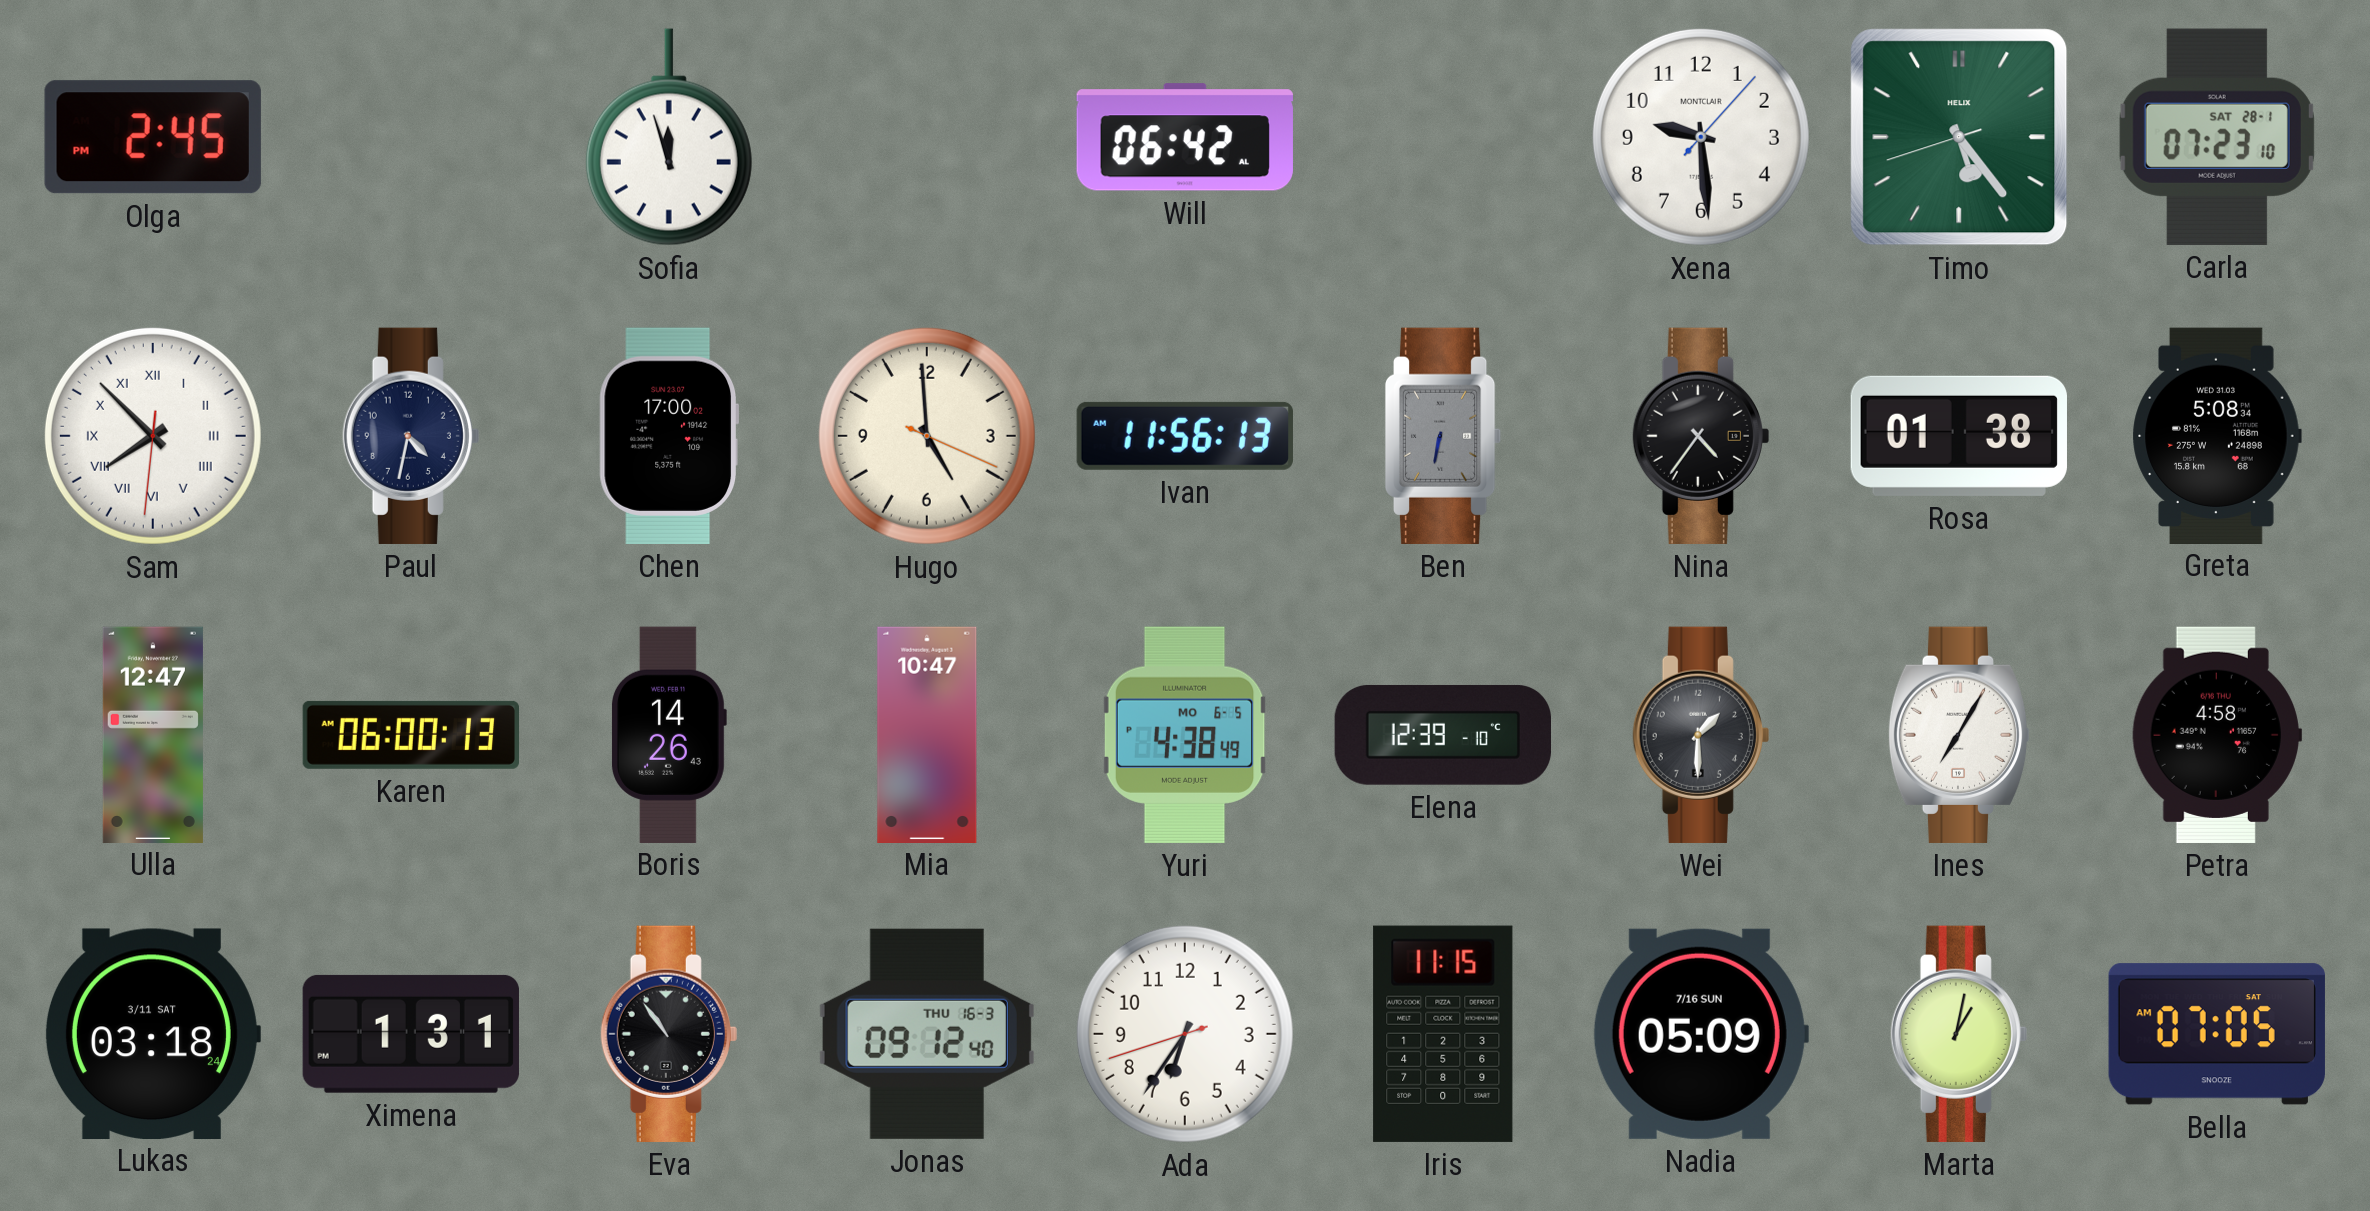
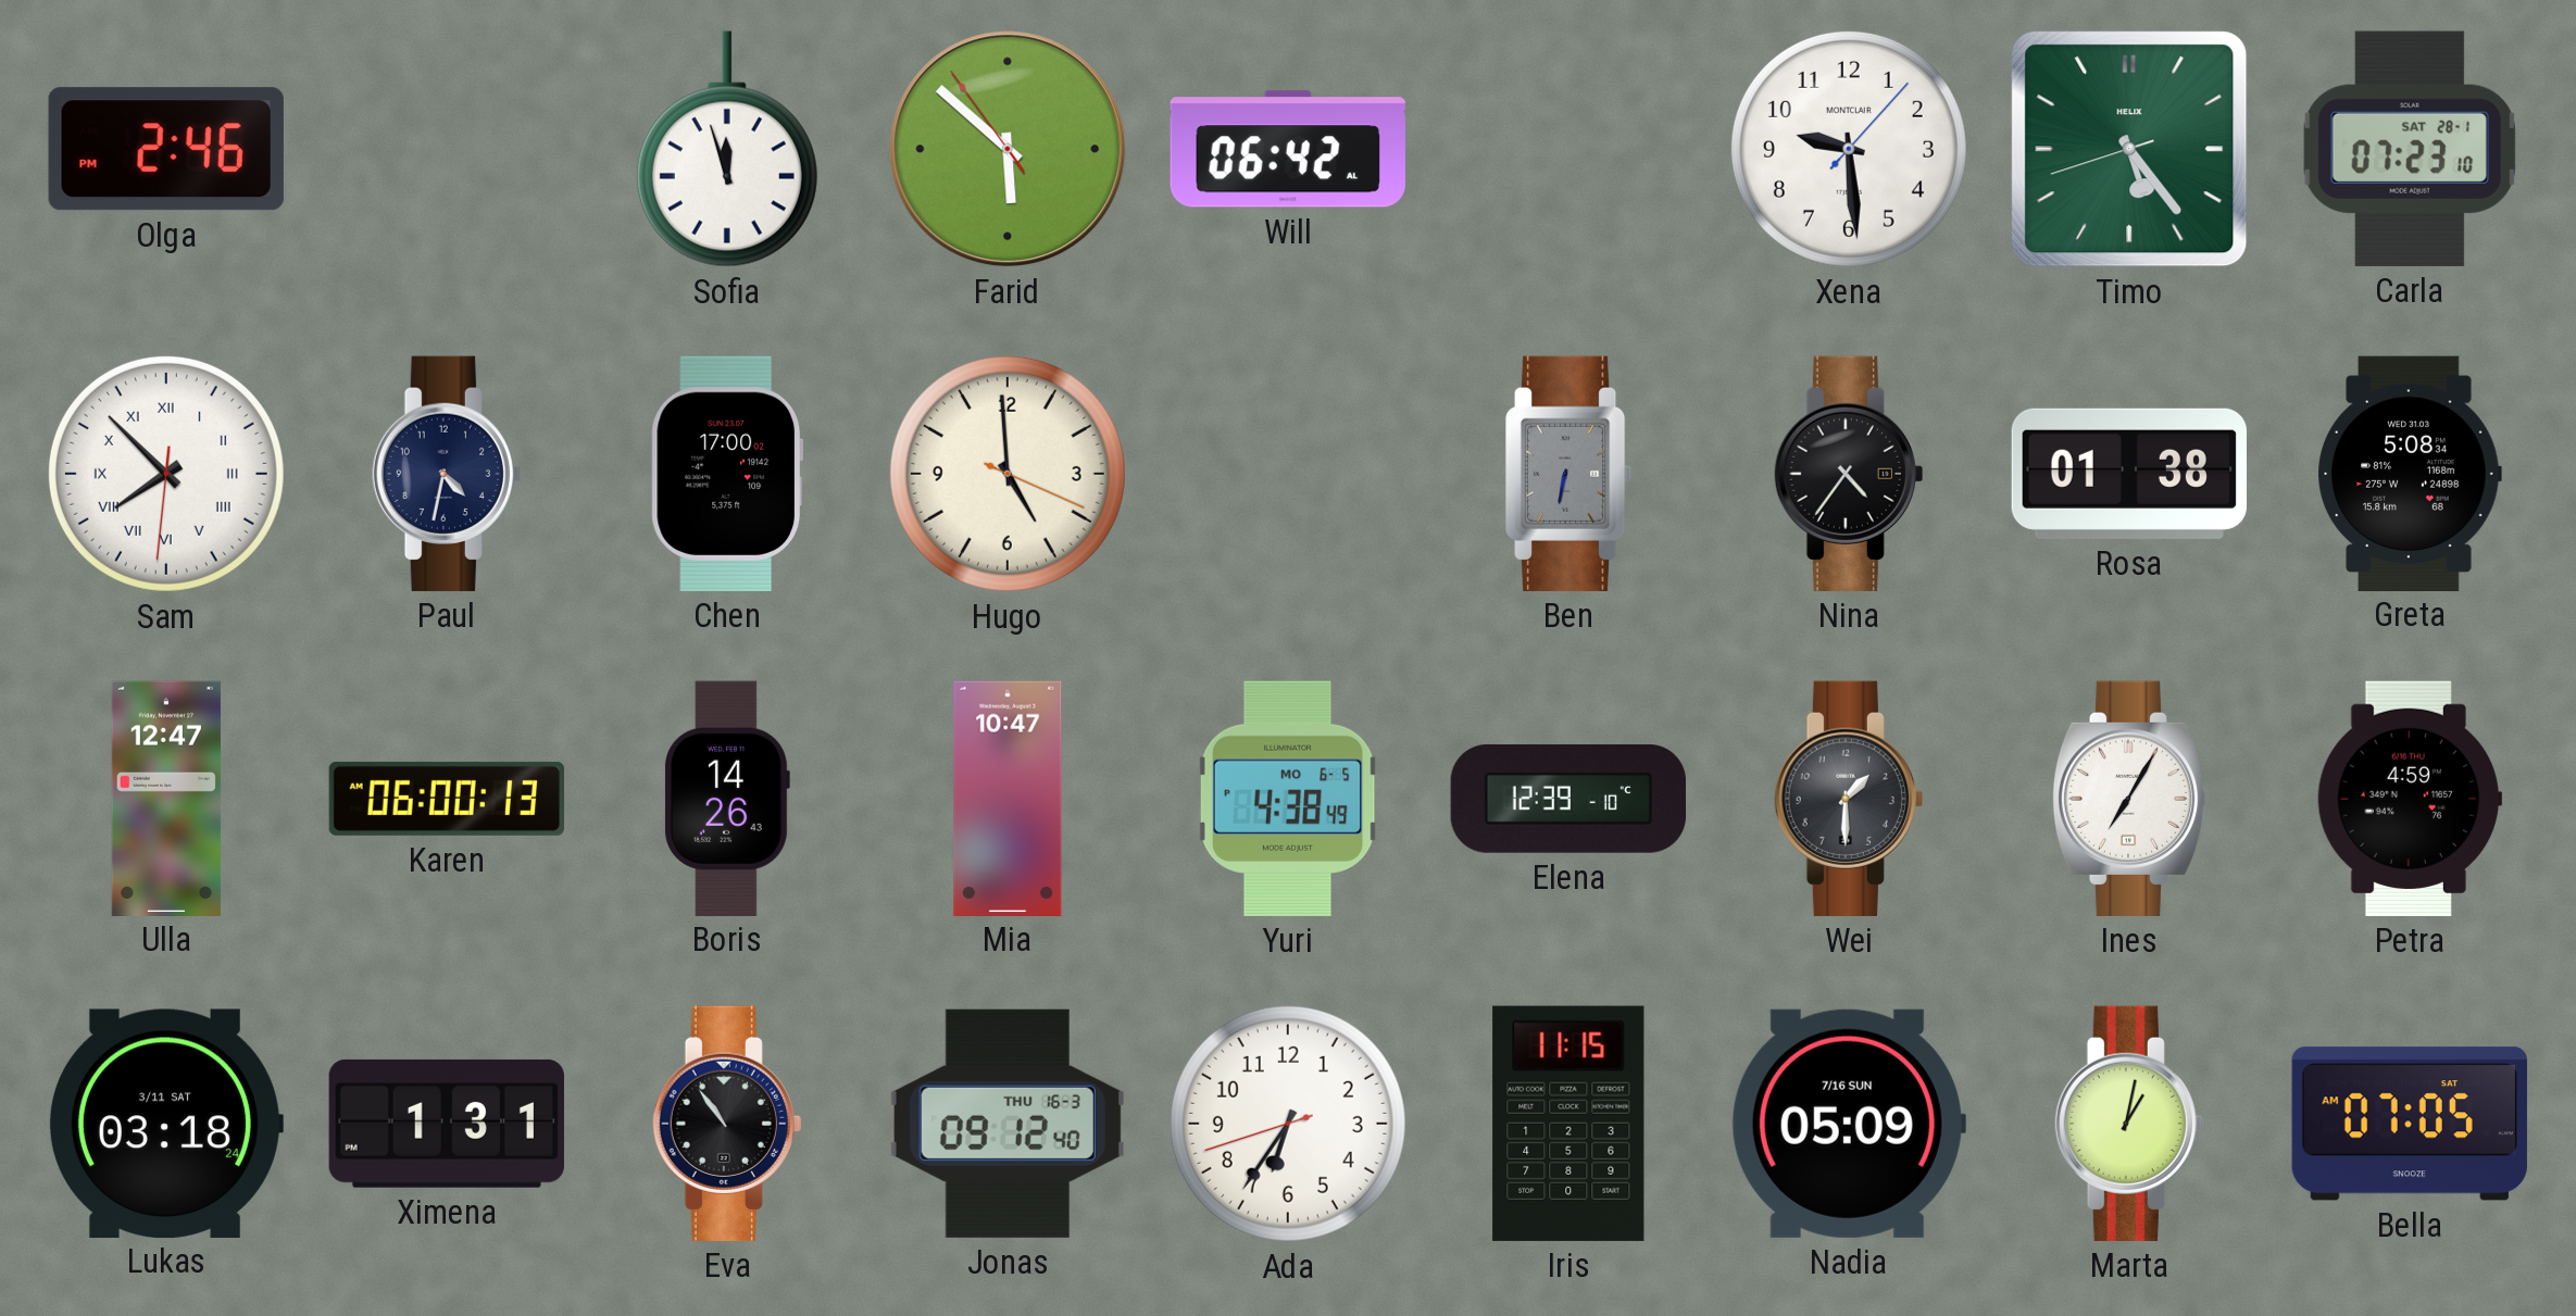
Olga: 2:45 -> 2:46 (166, 149)
Farid: none -> 5:51 (1008, 149)
Ivan: 11:56 -> none (1185, 436)
Petra: 4:58 -> 4:59 (2410, 799)
